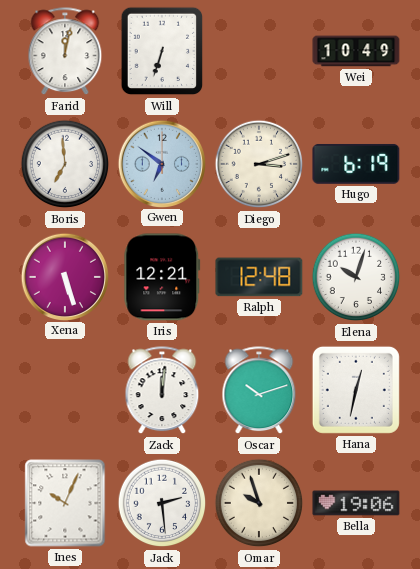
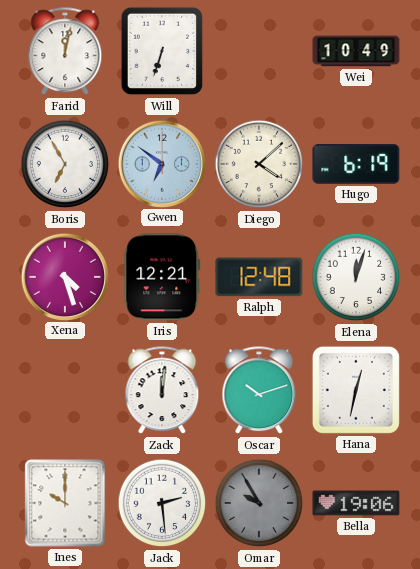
Boris: 6:59 -> 6:55 (65, 164)
Diego: 3:12 -> 4:08 (259, 164)
Xena: 5:27 -> 4:27 (64, 276)
Elena: 10:03 -> 12:03 (356, 277)
Ines: 10:04 -> 10:00 (65, 503)
Omar: 9:57 -> 9:55 (259, 503)
Omar dial: cream -> grey (259, 503)
